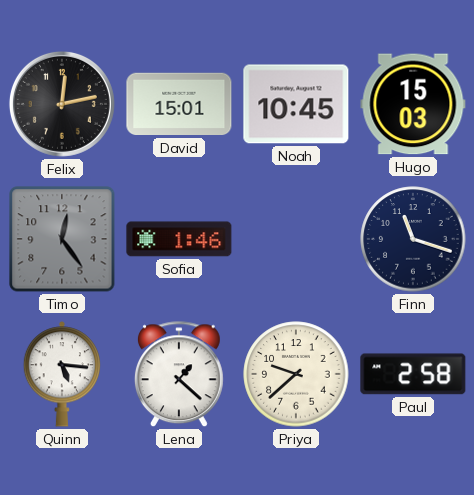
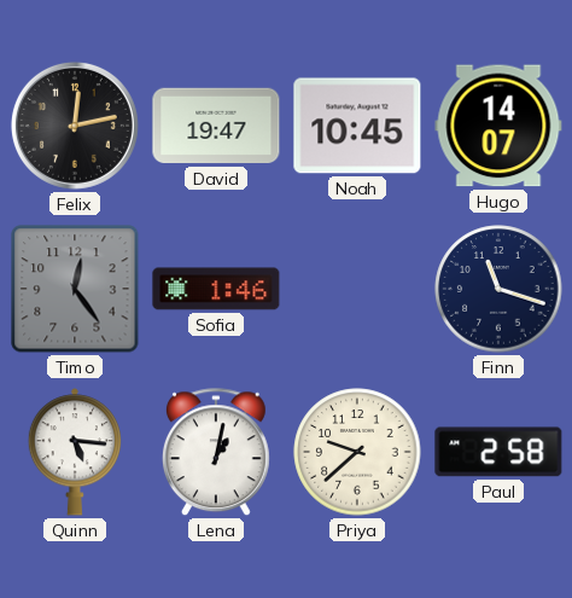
David: 15:01 -> 19:47 (216, 126)
Hugo: 15:03 -> 14:07 (498, 126)
Lena: 1:22 -> 1:02 (216, 453)
